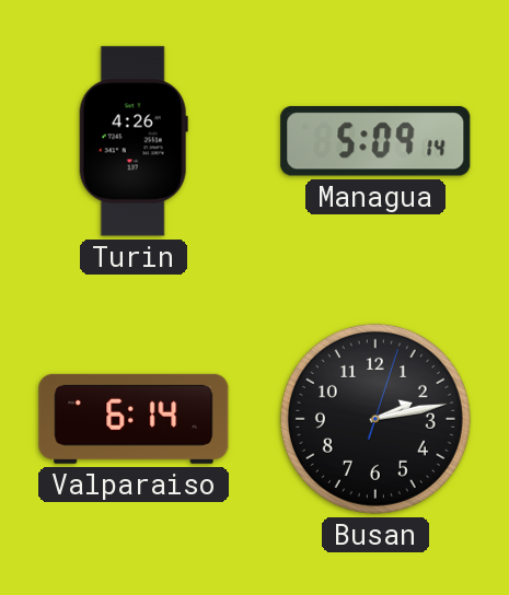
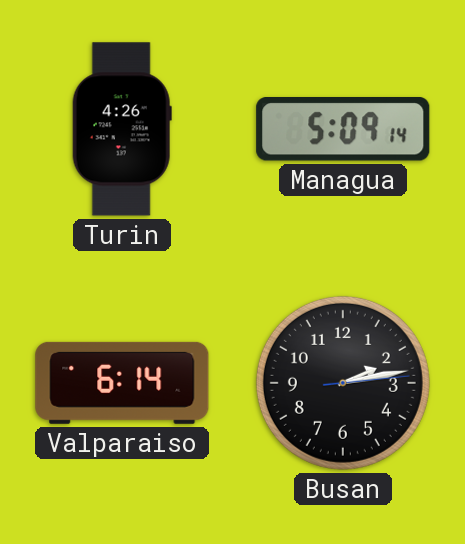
Busan: 2:13:03 -> 2:13:14 (343, 383)
